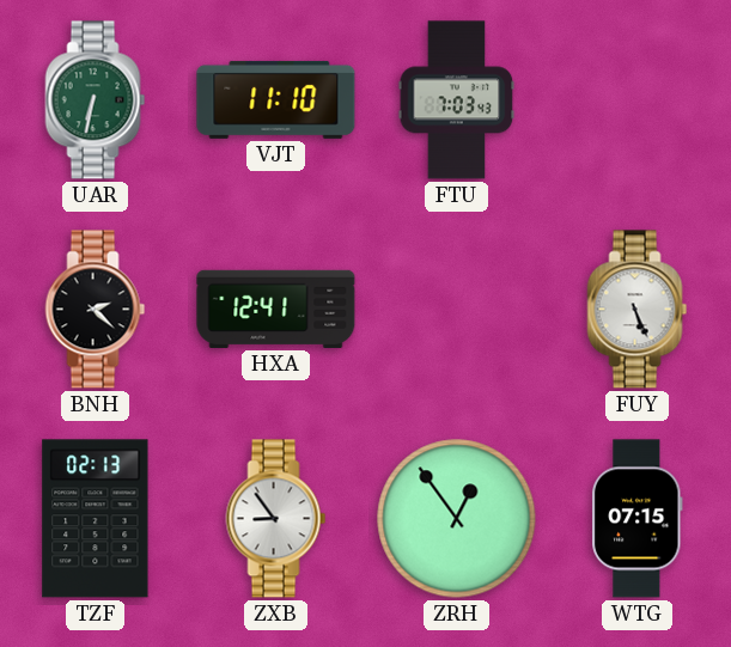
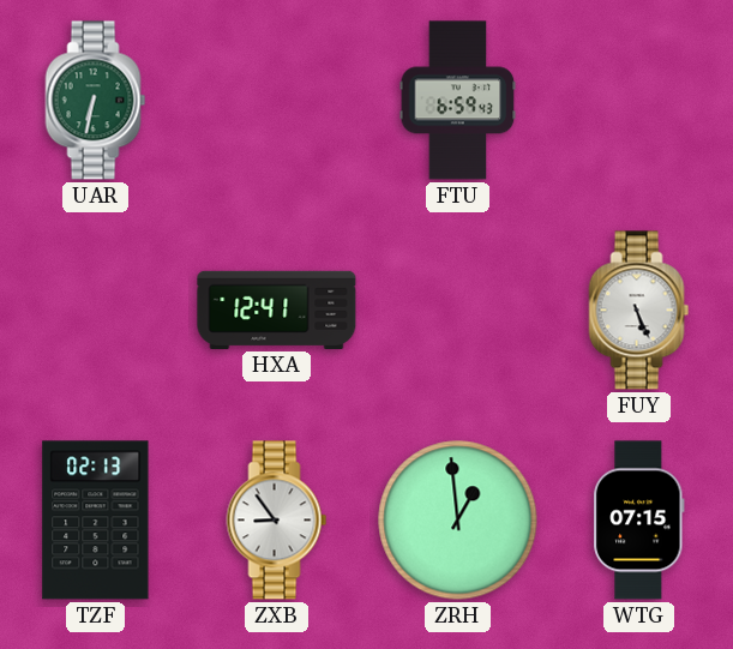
VJT: 11:10 -> none (276, 99)
FTU: 7:03 -> 6:59 (458, 101)
BNH: 2:22 -> none (96, 310)
ZRH: 12:54 -> 12:59 (458, 521)
